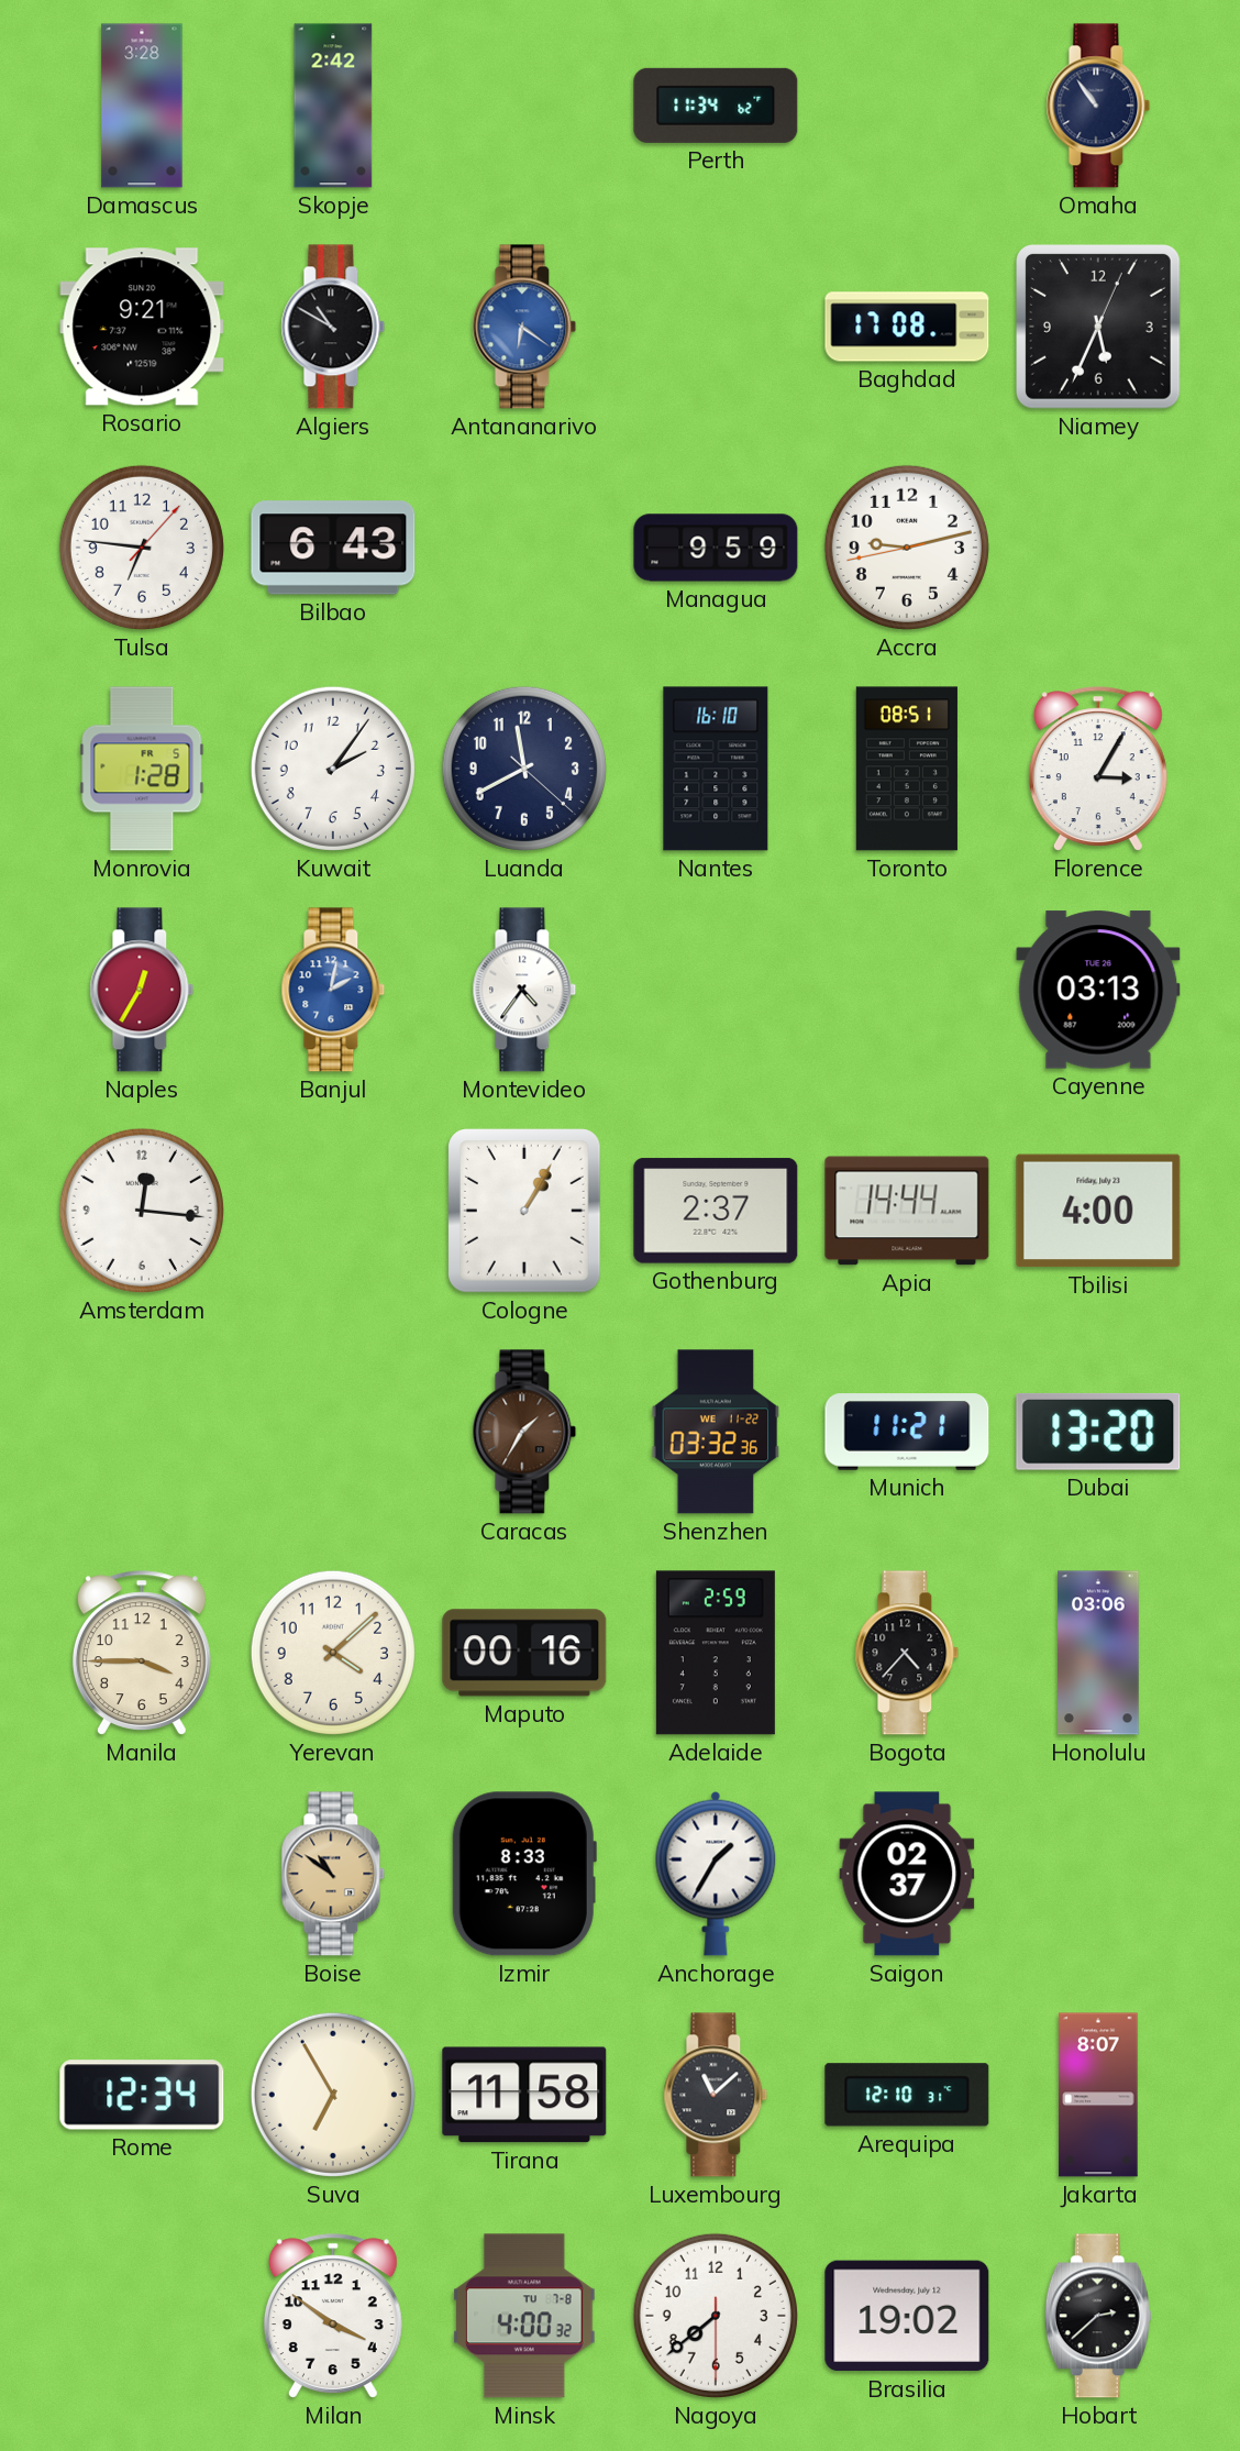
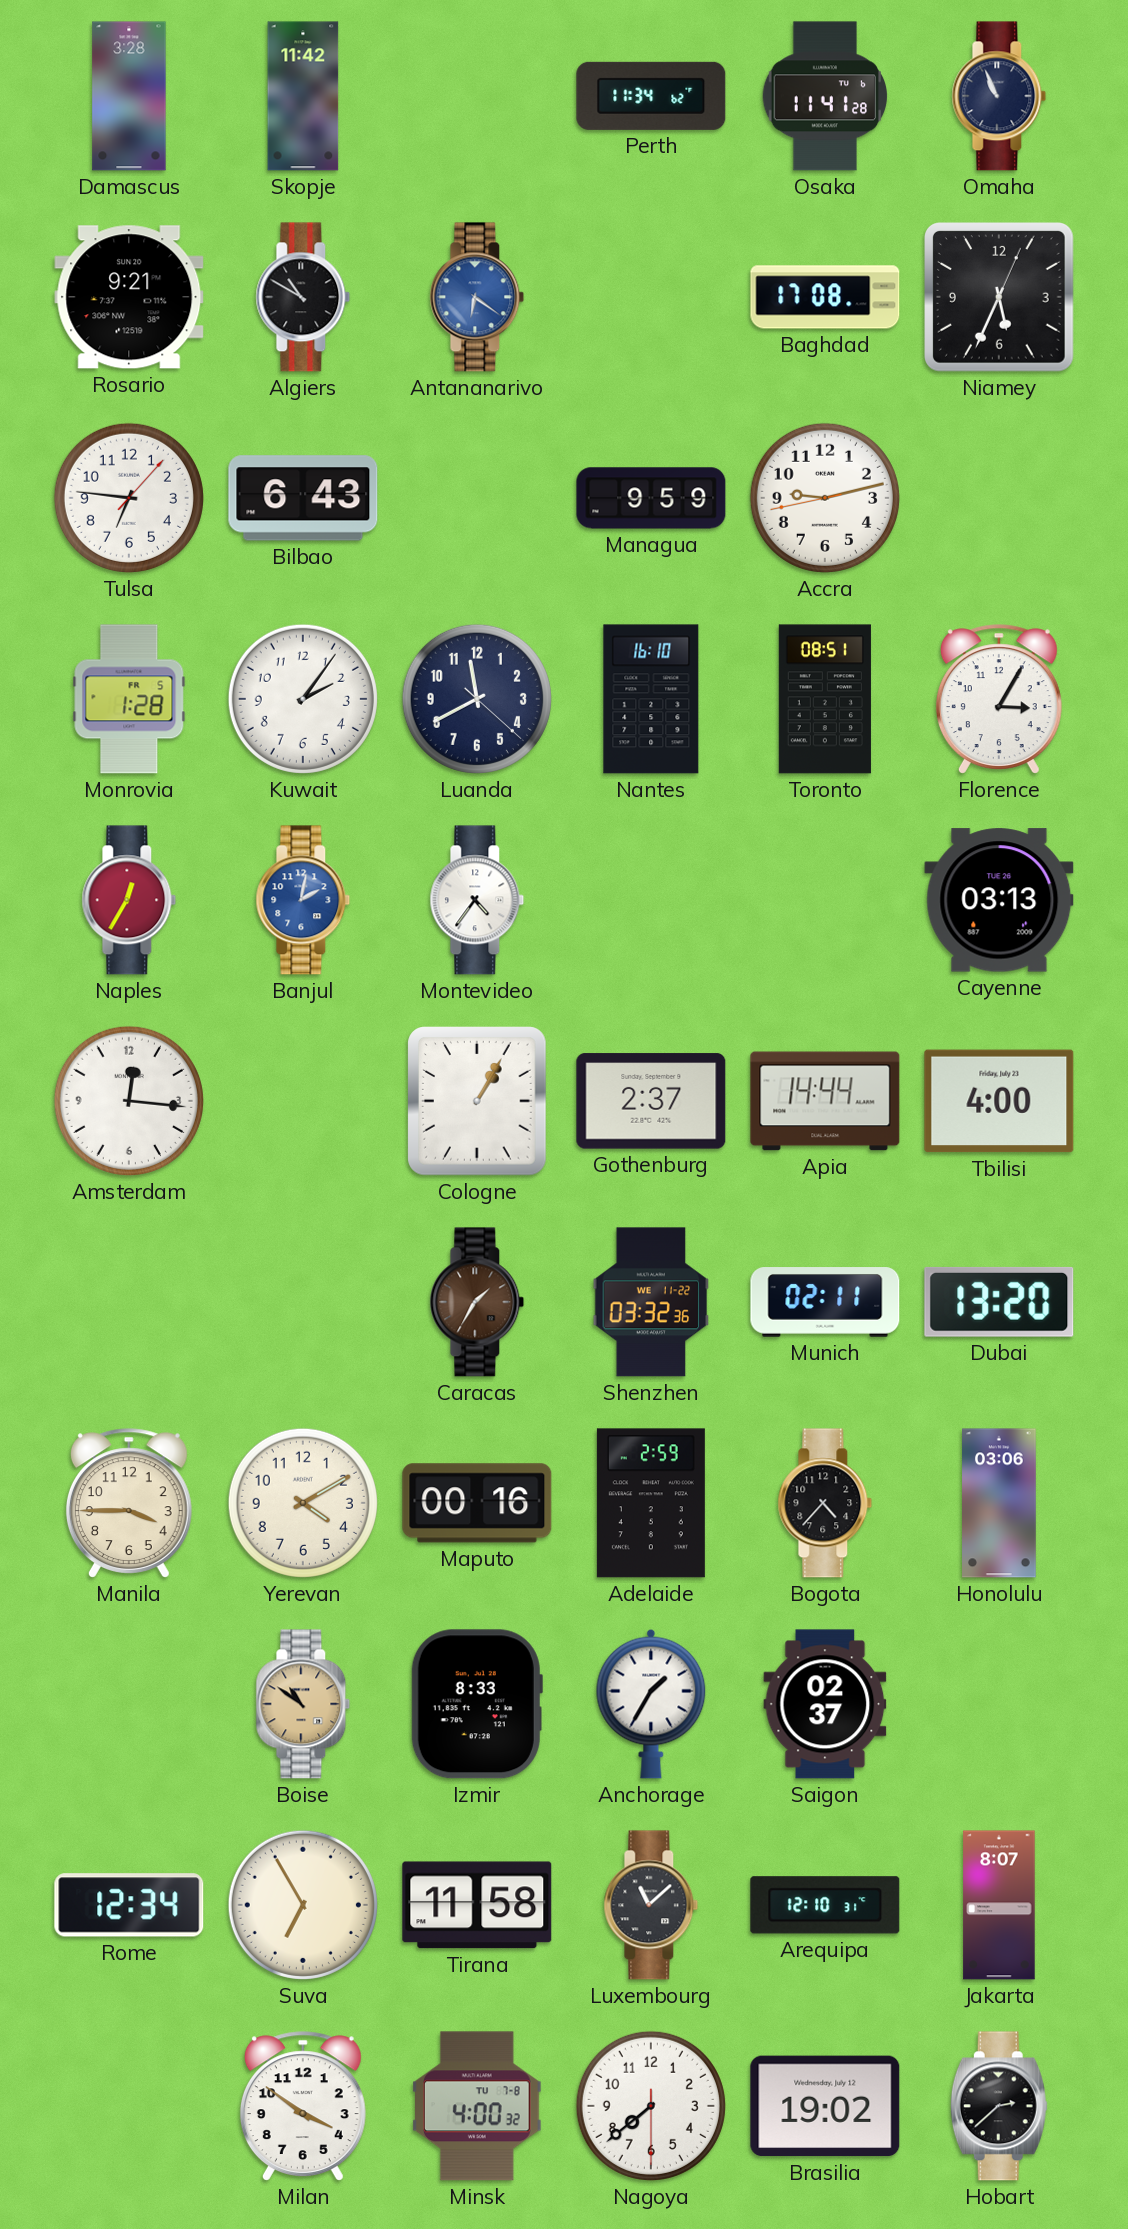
Skopje: 2:42 -> 11:42 (303, 96)
Osaka: none -> 11:41 (825, 96)
Omaha: 10:54 -> 10:56 (999, 96)
Munich: 11:21 -> 02:11 (825, 1302)
Yerevan: 4:08 -> 4:10 (303, 1503)
